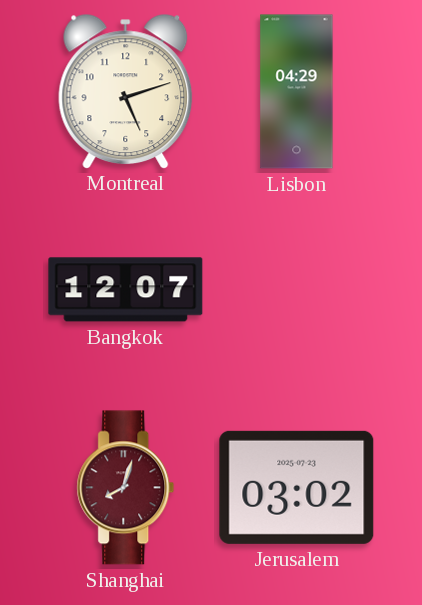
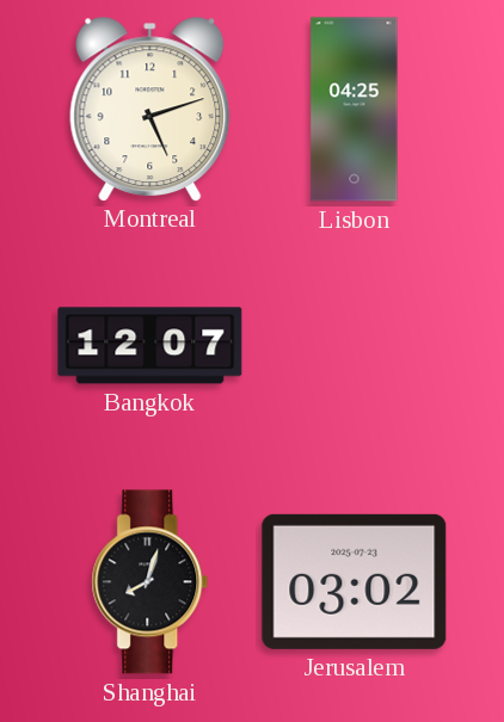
Lisbon: 04:29 -> 04:25 (355, 110)
Shanghai dial: burgundy -> black (150, 582)
